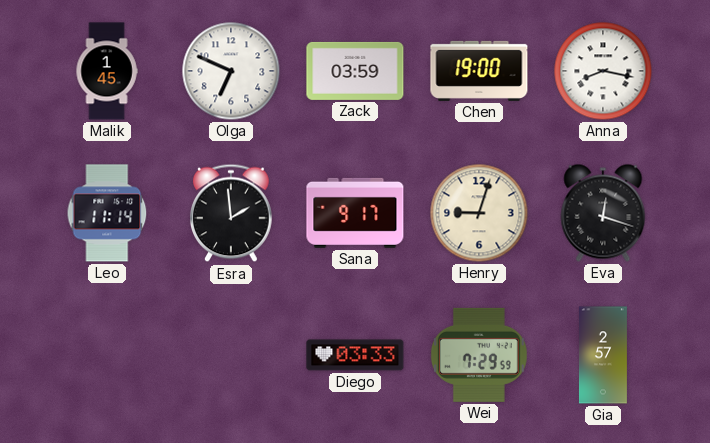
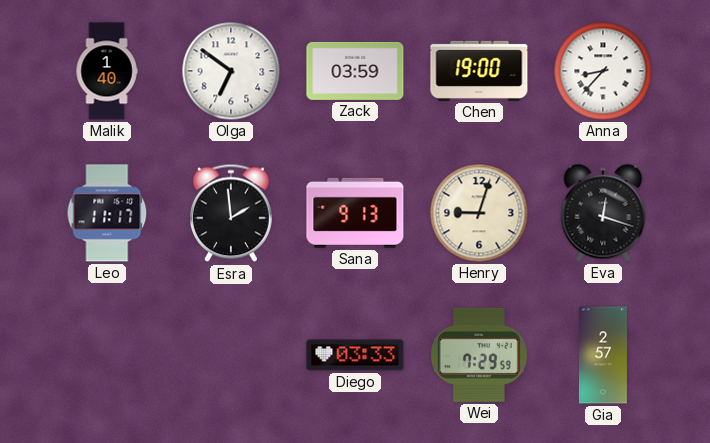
Malik: 1:45 -> 1:40 (107, 71)
Olga: 6:49 -> 6:51 (231, 71)
Anna: 8:17 -> 8:37 (603, 71)
Leo: 11:14 -> 11:17 (107, 213)
Sana: 9:17 -> 9:13 (355, 213)
